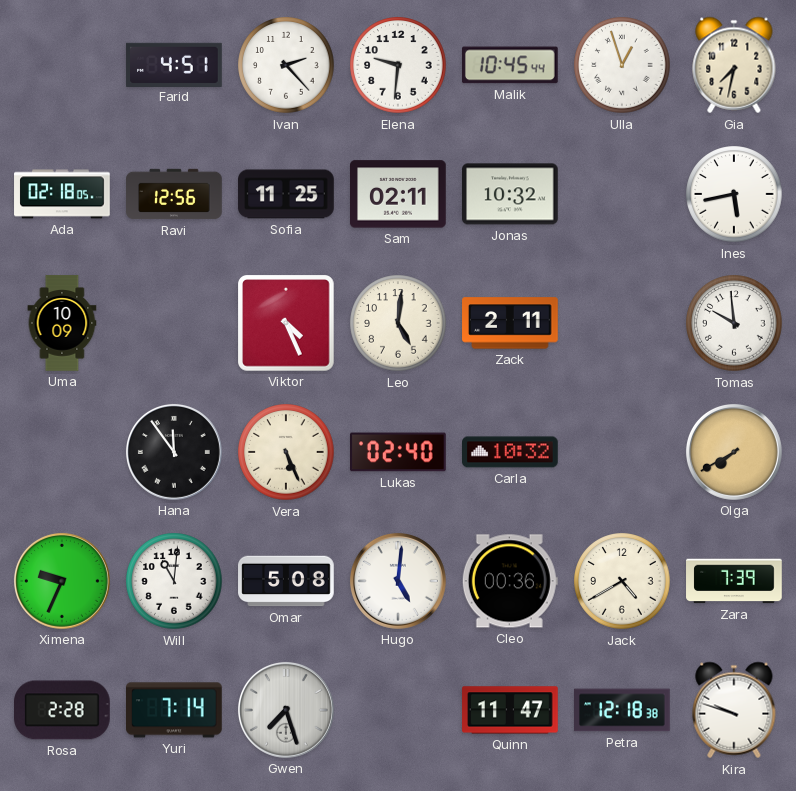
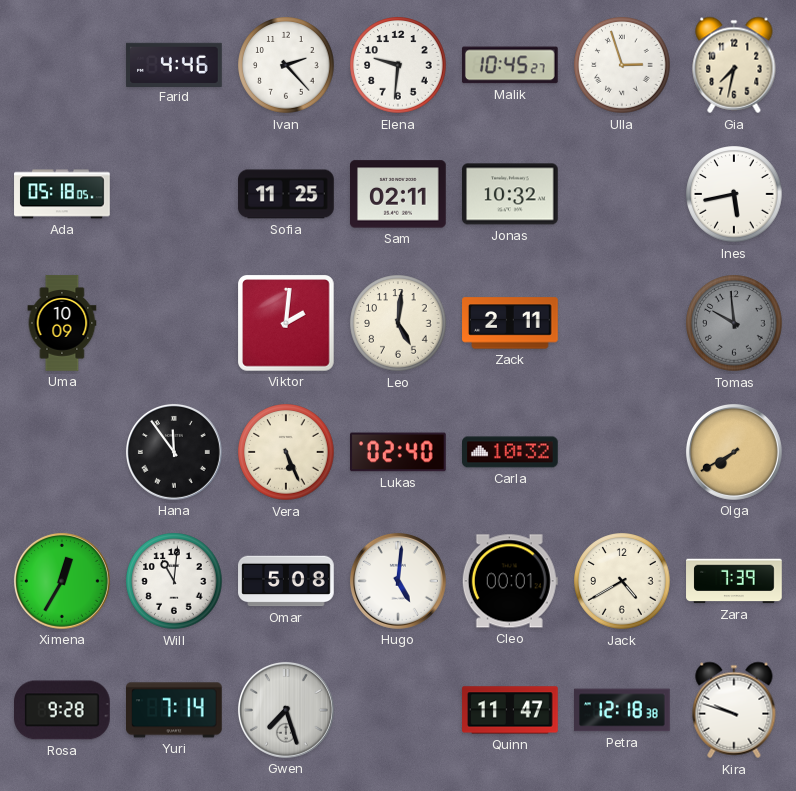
Farid: 4:51 -> 4:46 (174, 64)
Malik: 10:45:44 -> 10:45:27 (511, 65)
Ulla: 12:57 -> 2:57 (622, 65)
Ada: 02:18 -> 05:18 (62, 194)
Ravi: 12:56 -> none (174, 194)
Viktor: 4:26 -> 2:01 (287, 324)
Tomas dial: white -> grey (734, 323)
Ximena: 9:34 -> 12:35 (62, 581)
Cleo: 00:36 -> 00:01 (510, 581)
Rosa: 2:28 -> 9:28 (63, 710)
